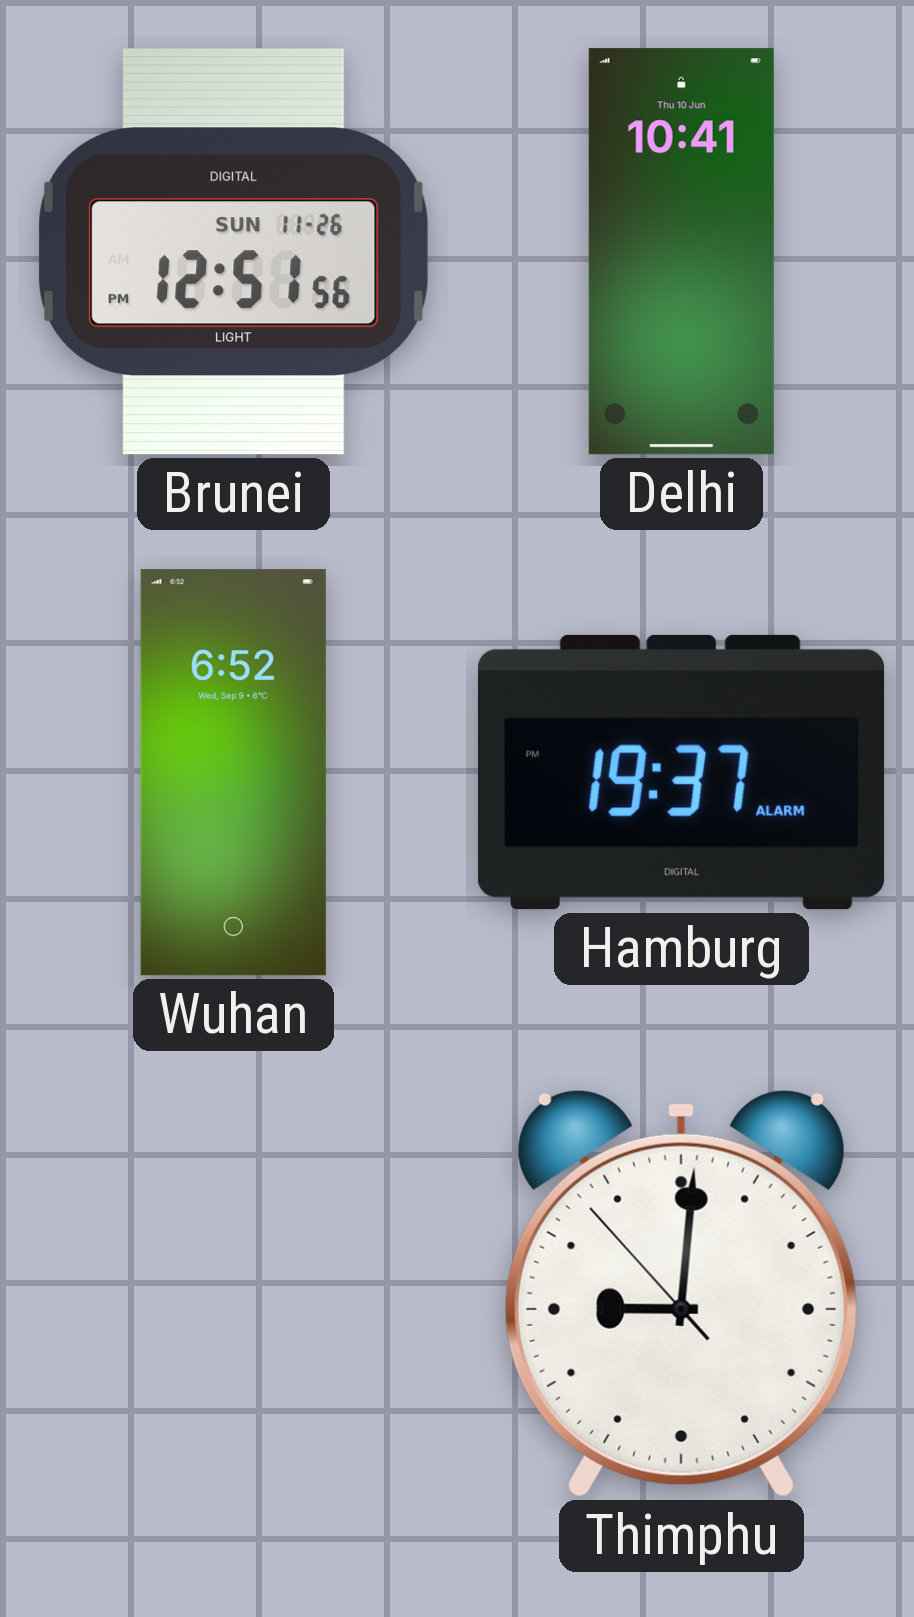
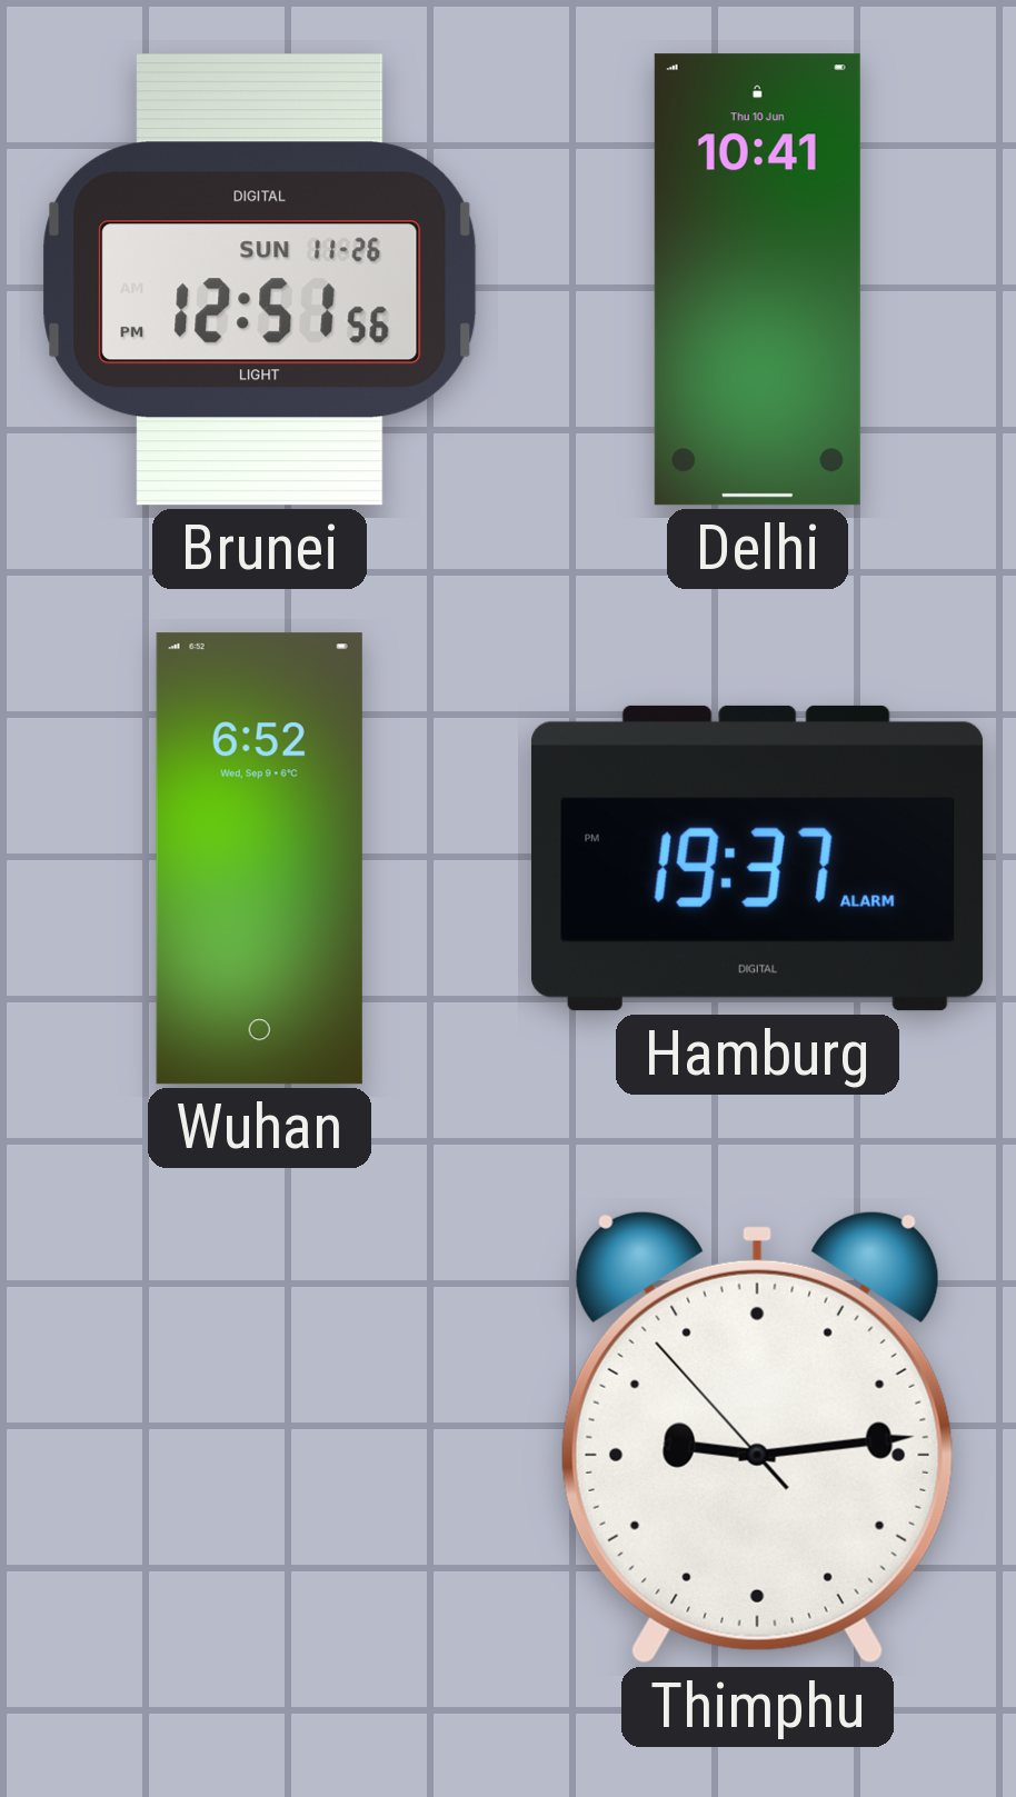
Thimphu: 9:00 -> 9:13 (757, 1437)
